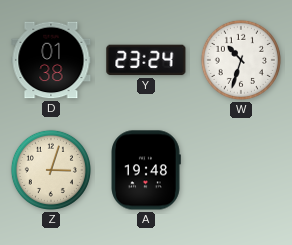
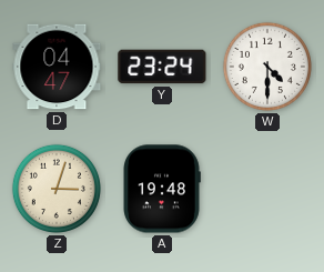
D: 01:38 -> 04:47 (57, 67)
W: 10:33 -> 4:30 (267, 67)
